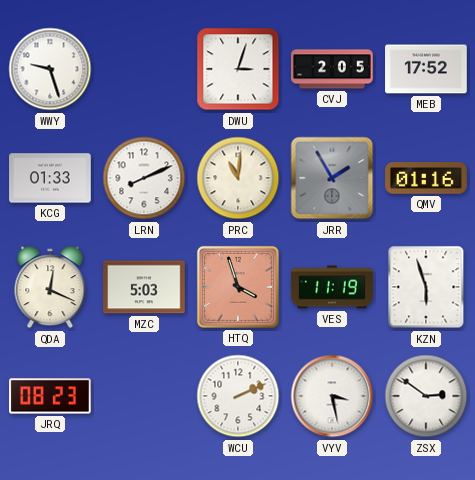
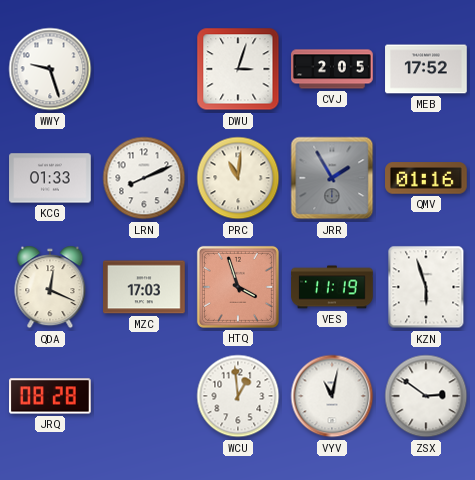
MZC: 5:03 -> 17:03 (145, 287)
JRQ: 08:23 -> 08:28 (51, 396)
WCU: 2:11 -> 12:59 (238, 396)
VYV: 3:28 -> 11:02 (332, 396)
